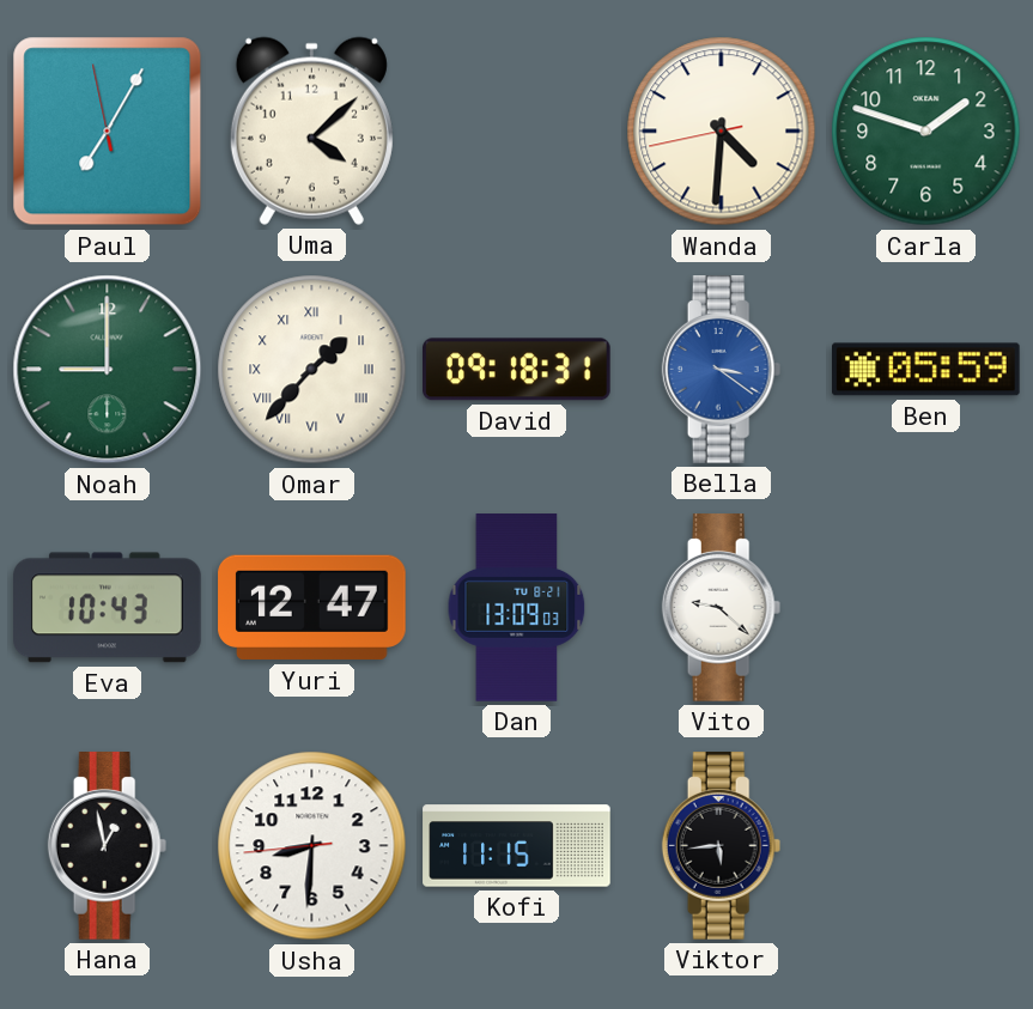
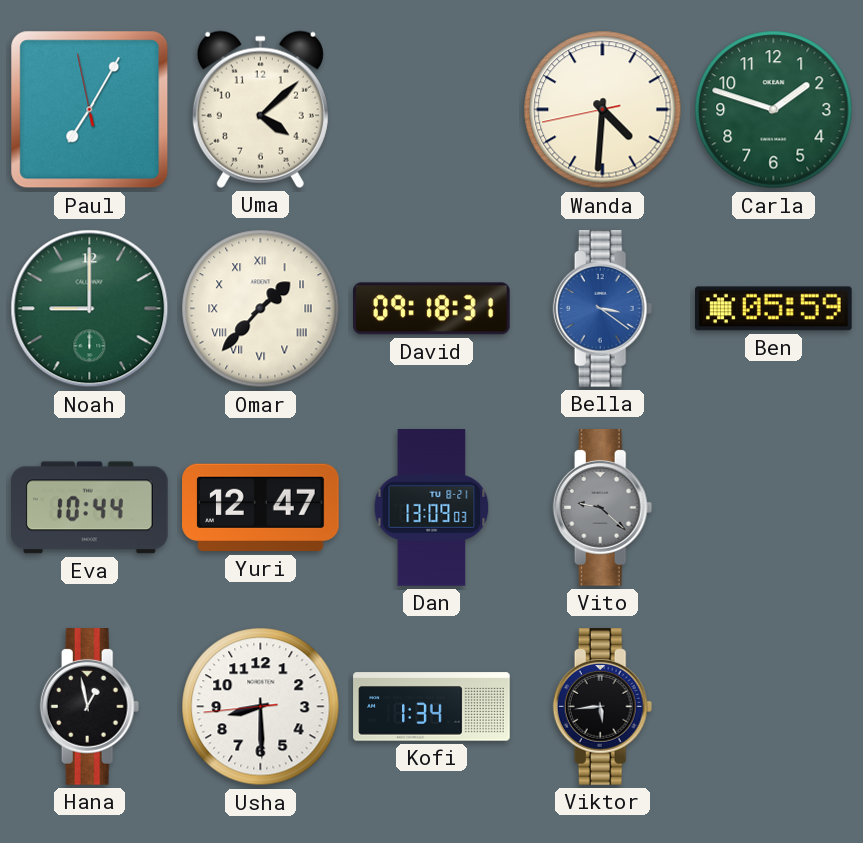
Eva: 10:43 -> 10:44 (90, 508)
Vito dial: white -> grey (603, 508)
Usha: 8:30 -> 8:29 (261, 707)
Kofi: 11:15 -> 1:34 (432, 707)
